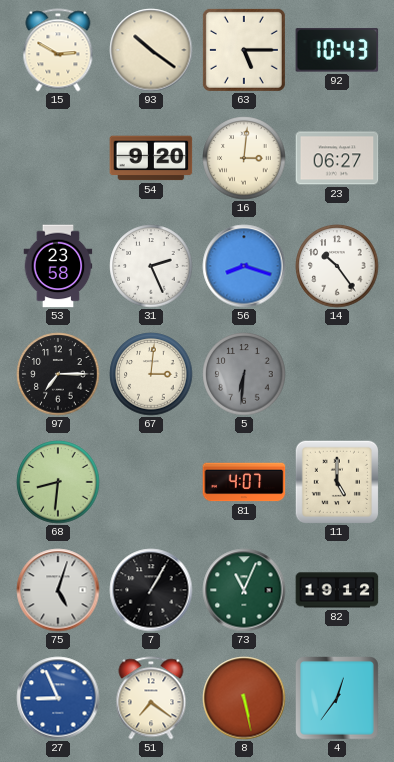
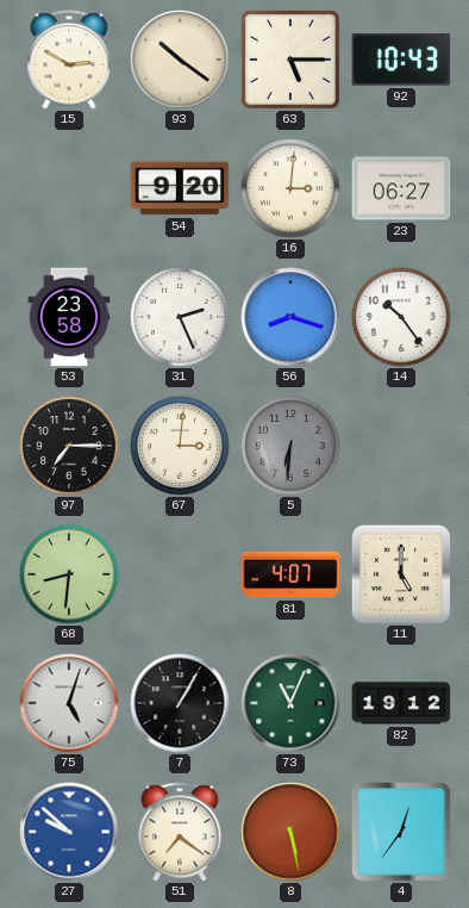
27: 8:56 -> 9:52 (69, 832)
